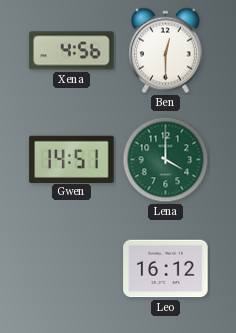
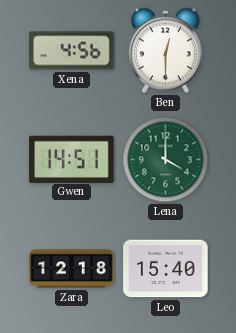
Zara: none -> 12:18 (72, 269)
Leo: 16:12 -> 15:40 (166, 269)
